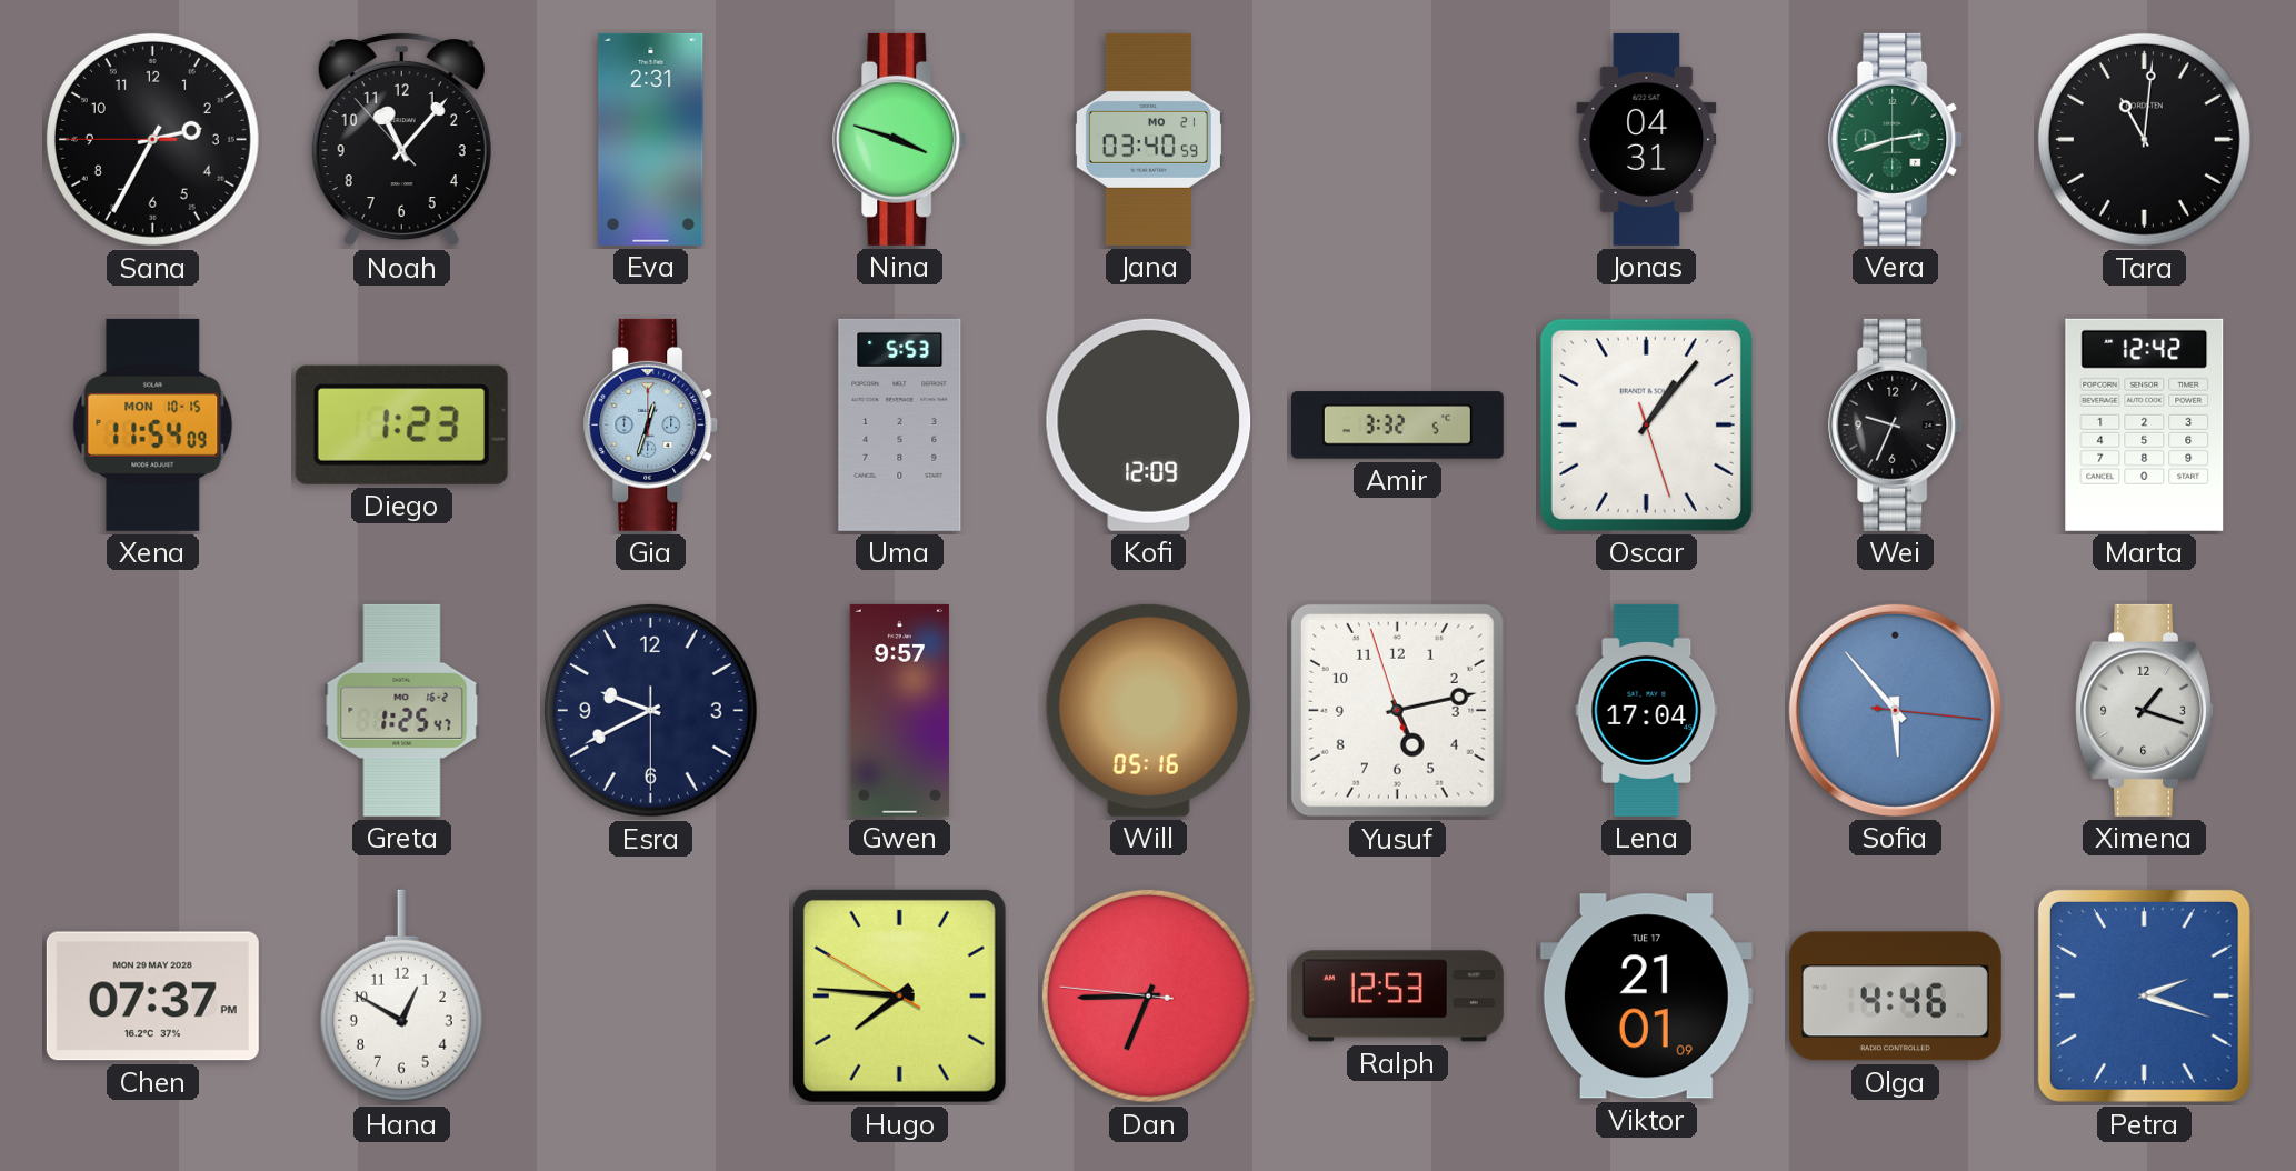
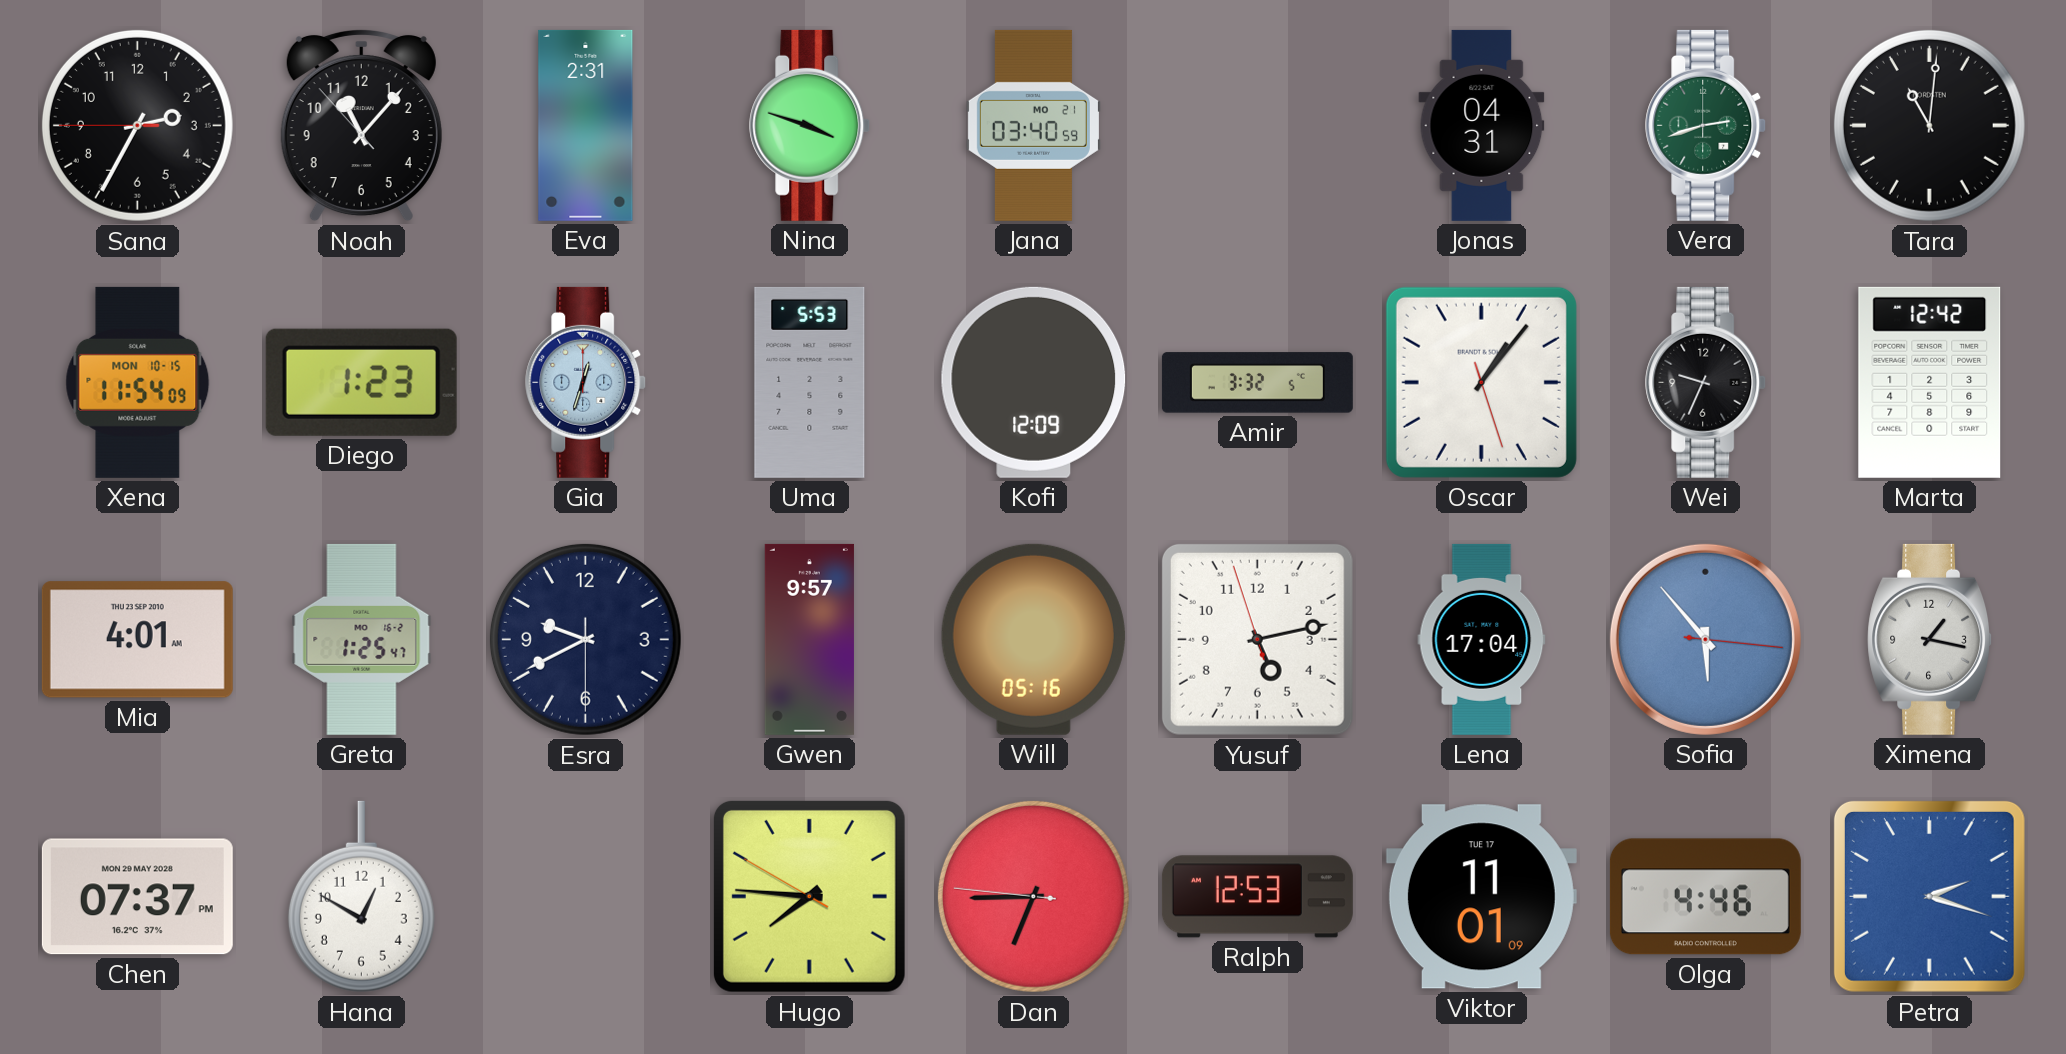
Mia: none -> 4:01 (137, 640)
Ximena: 1:18 -> 1:17 (1930, 639)
Viktor: 21:01 -> 11:01 (1481, 897)
